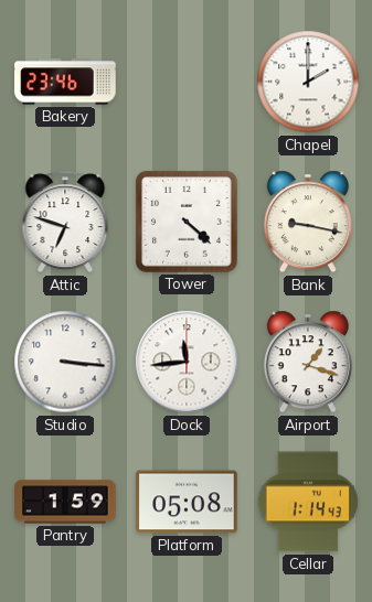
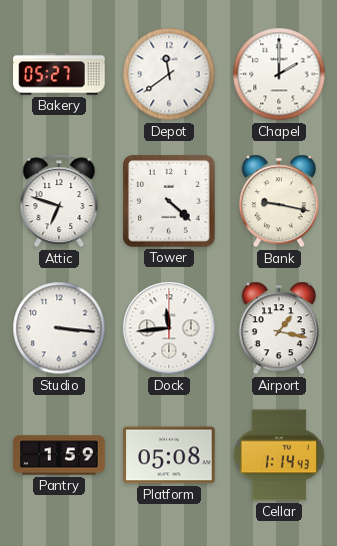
Bakery: 23:46 -> 05:27 (59, 74)
Depot: none -> 11:39 (169, 74)
Airport: 1:18 -> 1:17 (279, 328)
